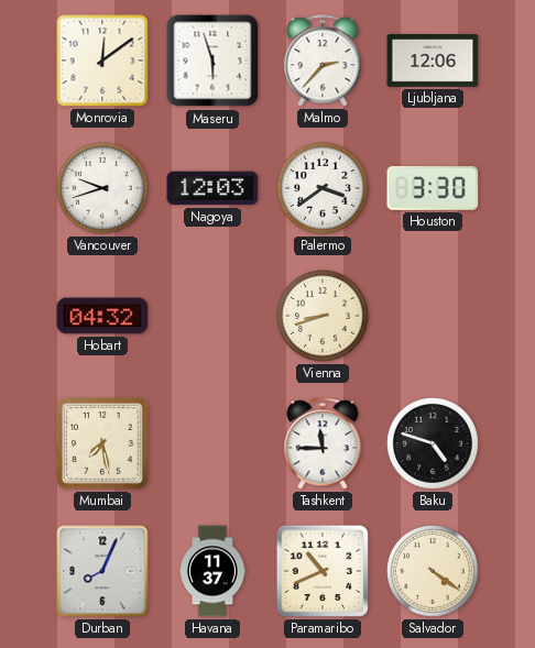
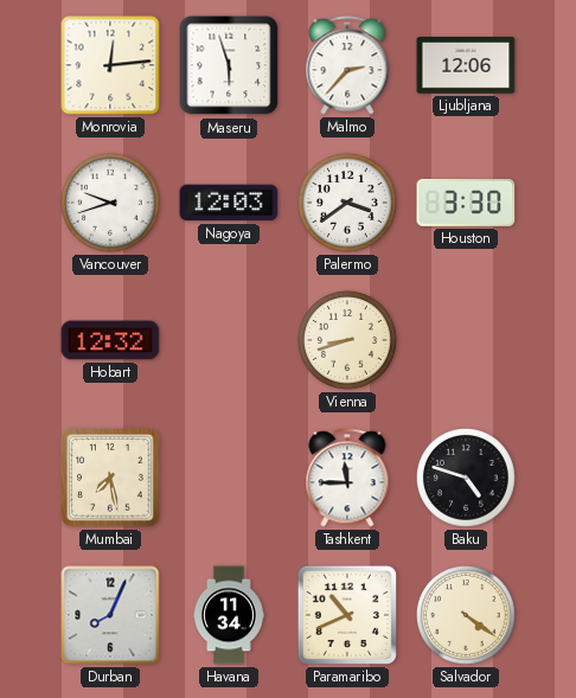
Monrovia: 12:09 -> 12:14 (110, 65)
Hobart: 04:32 -> 12:32 (110, 340)
Havana: 11:37 -> 11:34 (230, 615)
